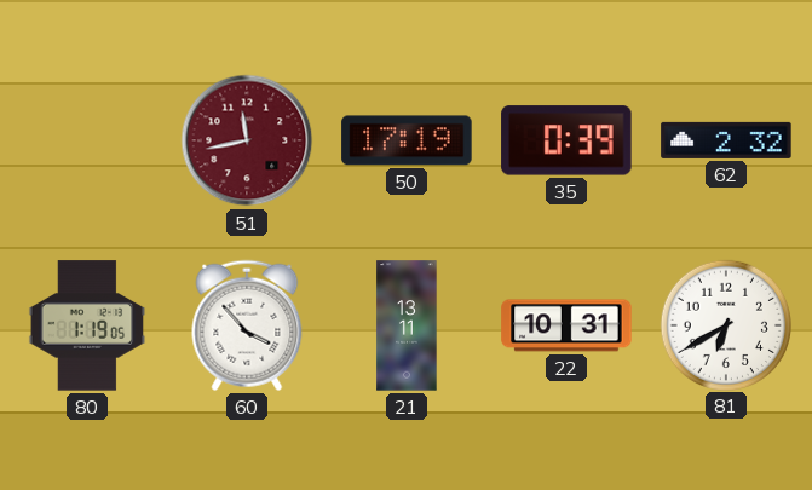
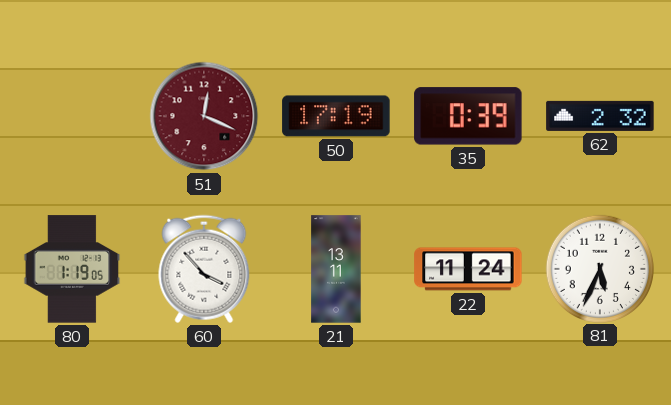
51: 11:43 -> 12:19 (204, 116)
22: 10:31 -> 11:24 (468, 269)
81: 6:40 -> 5:34 (599, 268)
